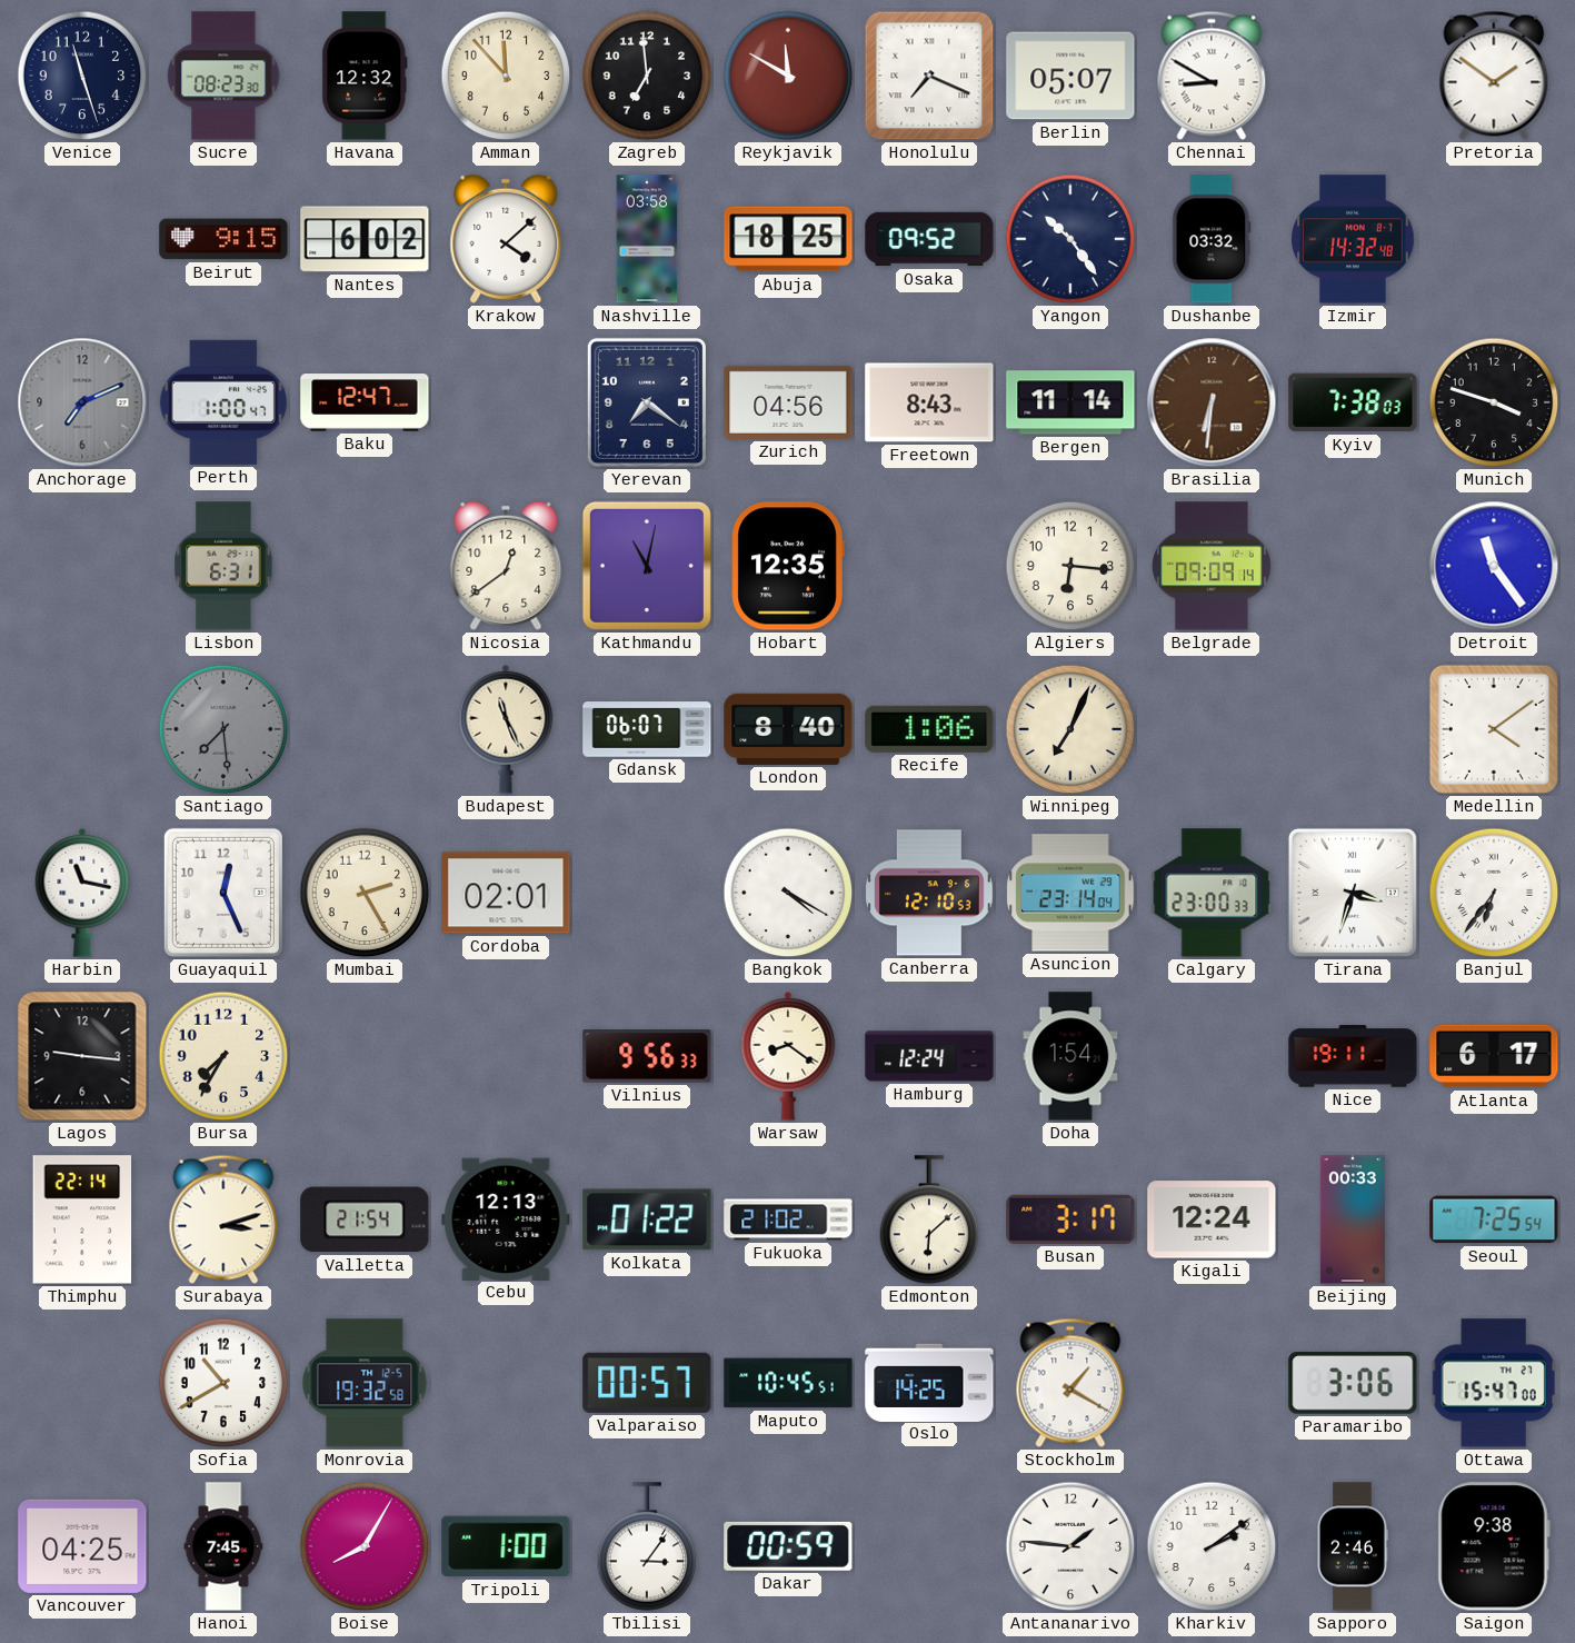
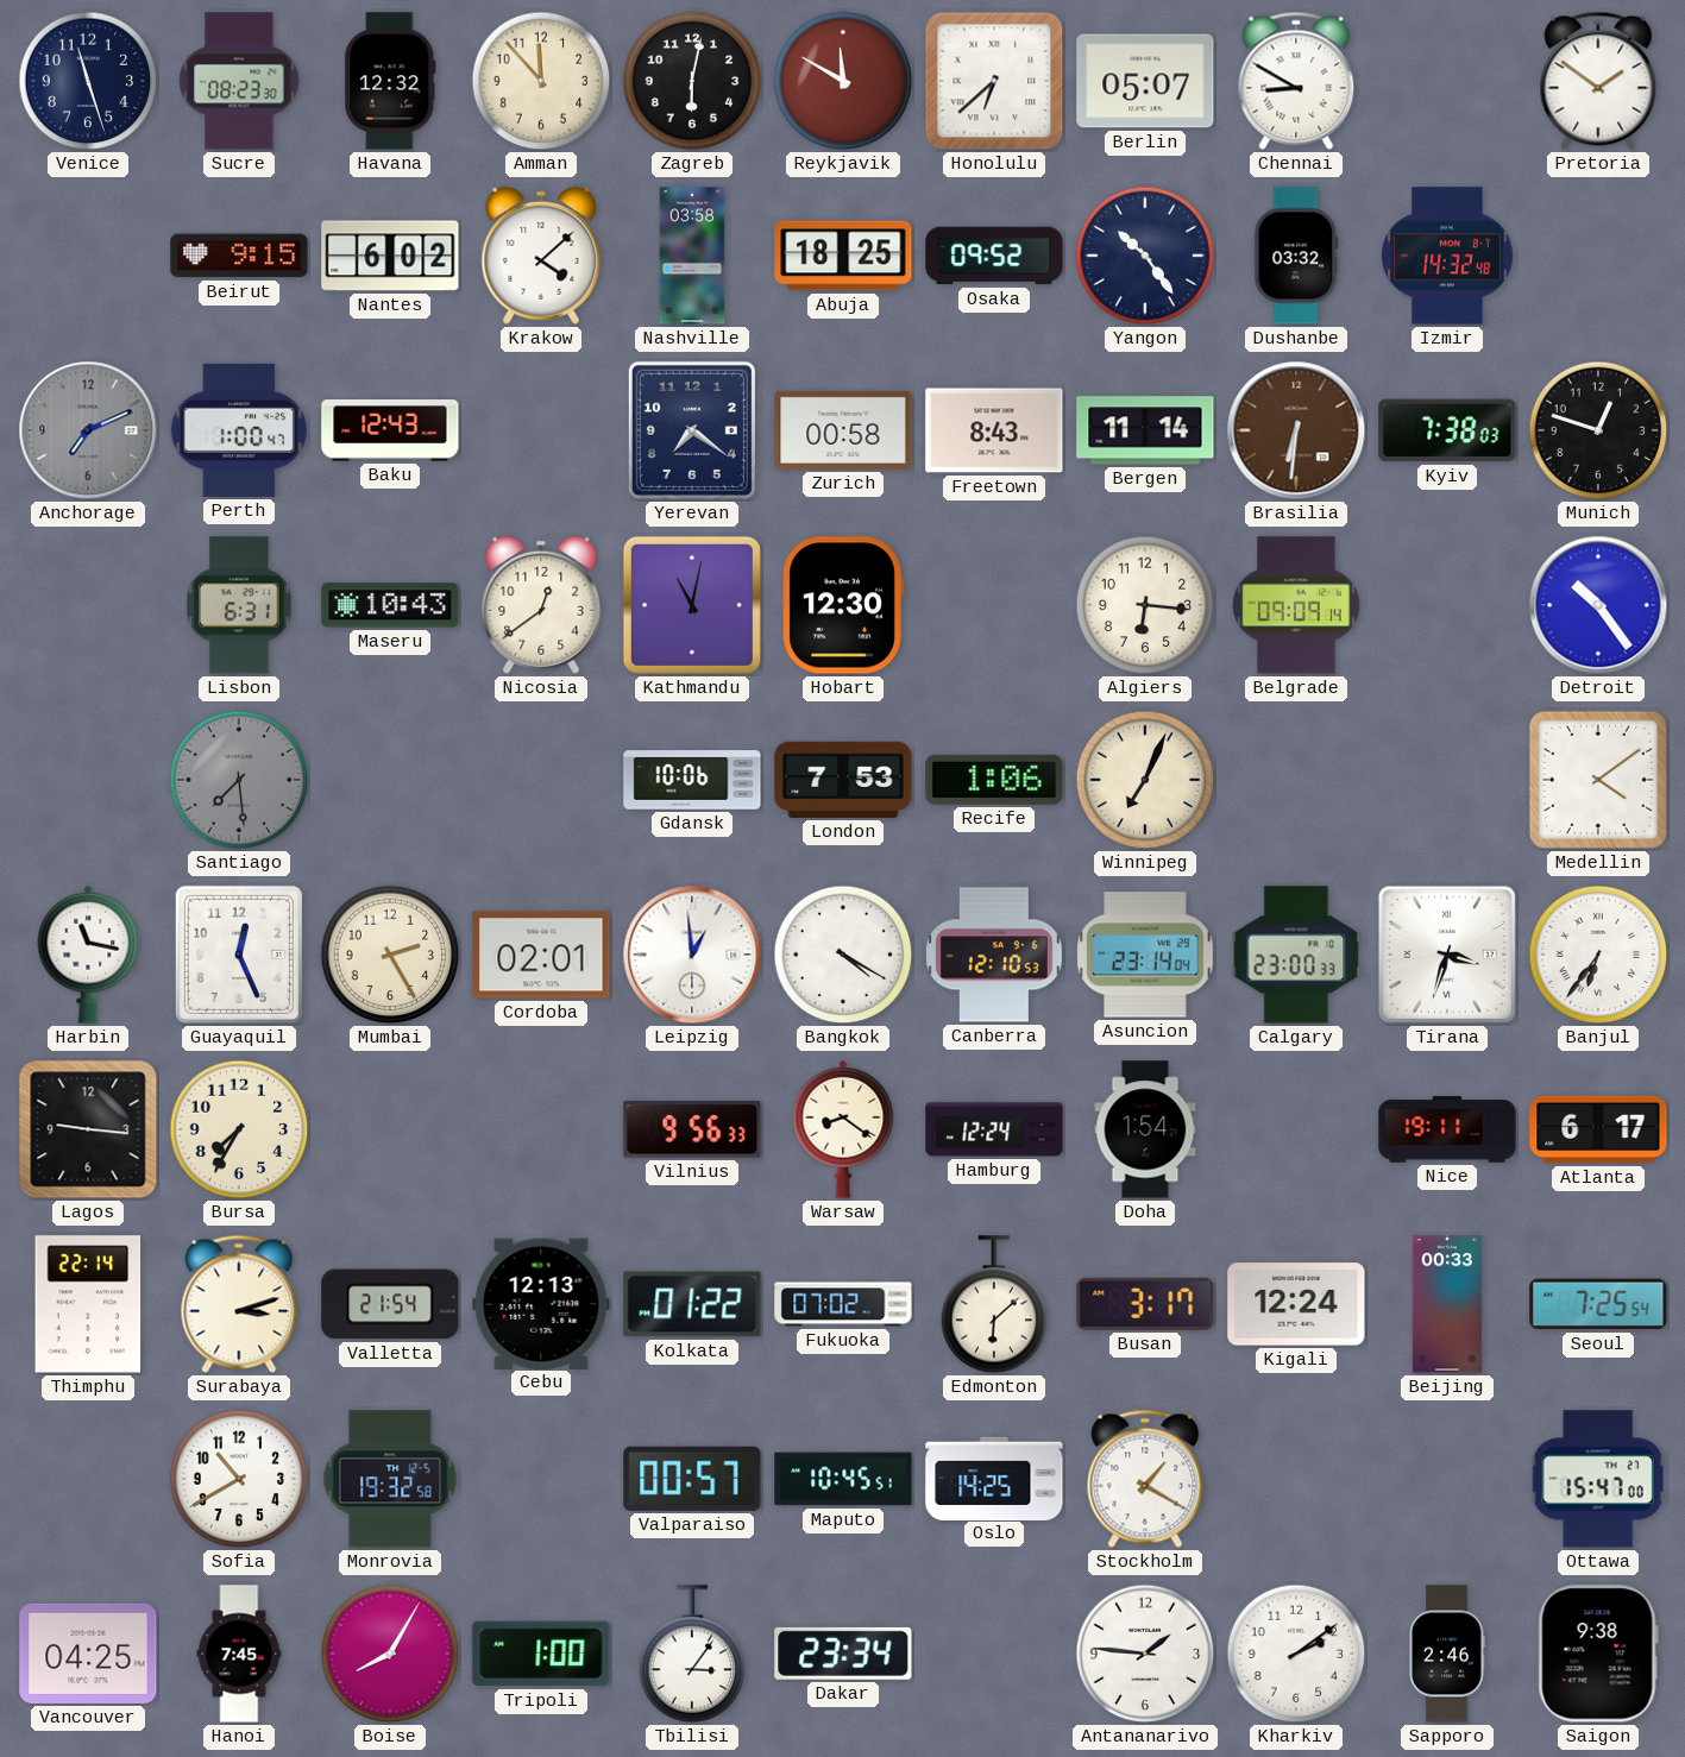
Zagreb: 6:59 -> 6:02 (692, 81)
Honolulu: 7:19 -> 6:38 (994, 81)
Baku: 12:47 -> 12:43 (390, 430)
Zurich: 04:56 -> 00:58 (843, 430)
Munich: 3:48 -> 12:48 (1598, 430)
Maseru: none -> 10:43 (390, 605)
Hobart: 12:35 -> 12:30 (843, 605)
Detroit: 11:24 -> 10:24 (1598, 605)
Budapest: 11:26 -> none (506, 729)
Gdansk: 06:07 -> 10:06 (692, 780)
London: 8:40 -> 7:53 (843, 780)
Leipzig: none -> 12:59 (692, 955)
Fukuoka: 21:02 -> 07:02 (843, 1304)
Paramaribo: 3:06 -> none (1353, 1383)
Dakar: 00:59 -> 23:34 (843, 1654)
